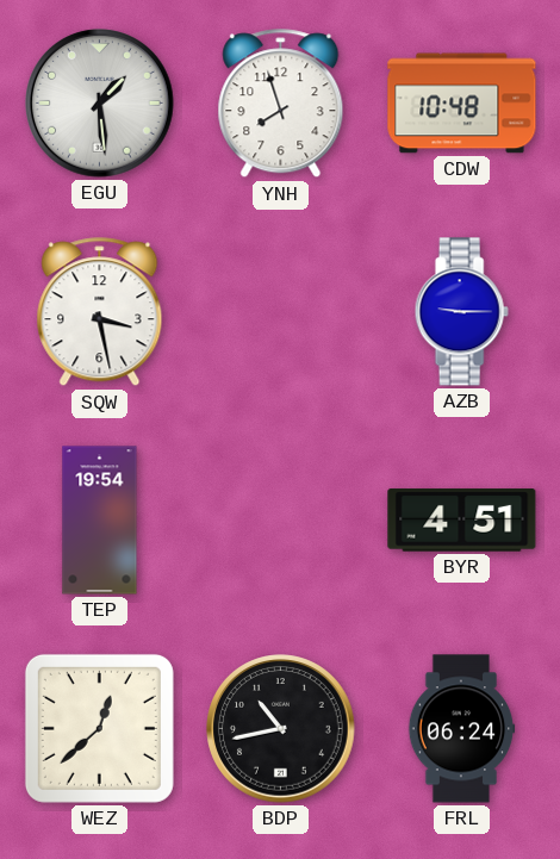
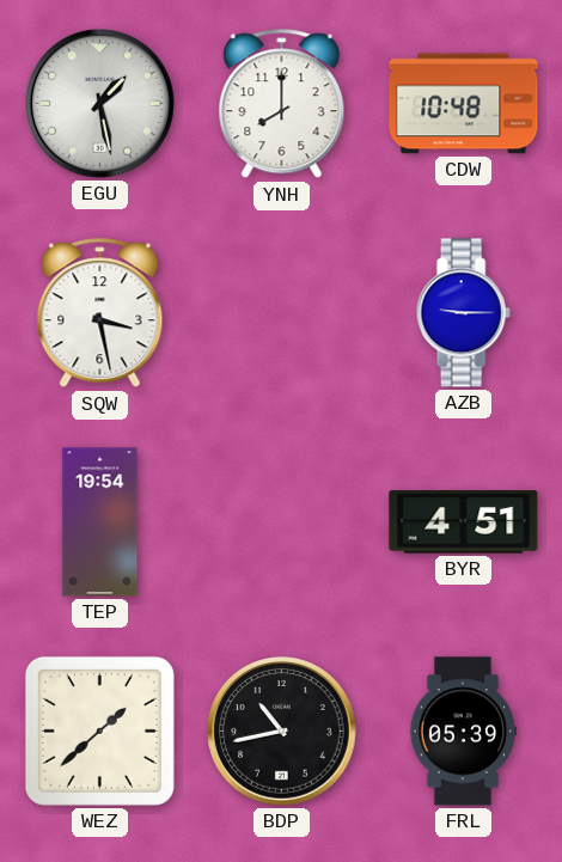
EGU: 1:29 -> 1:28 (100, 104)
YNH: 7:57 -> 8:00 (282, 104)
WEZ: 12:38 -> 1:38 (99, 730)
FRL: 06:24 -> 05:39 (463, 732)
